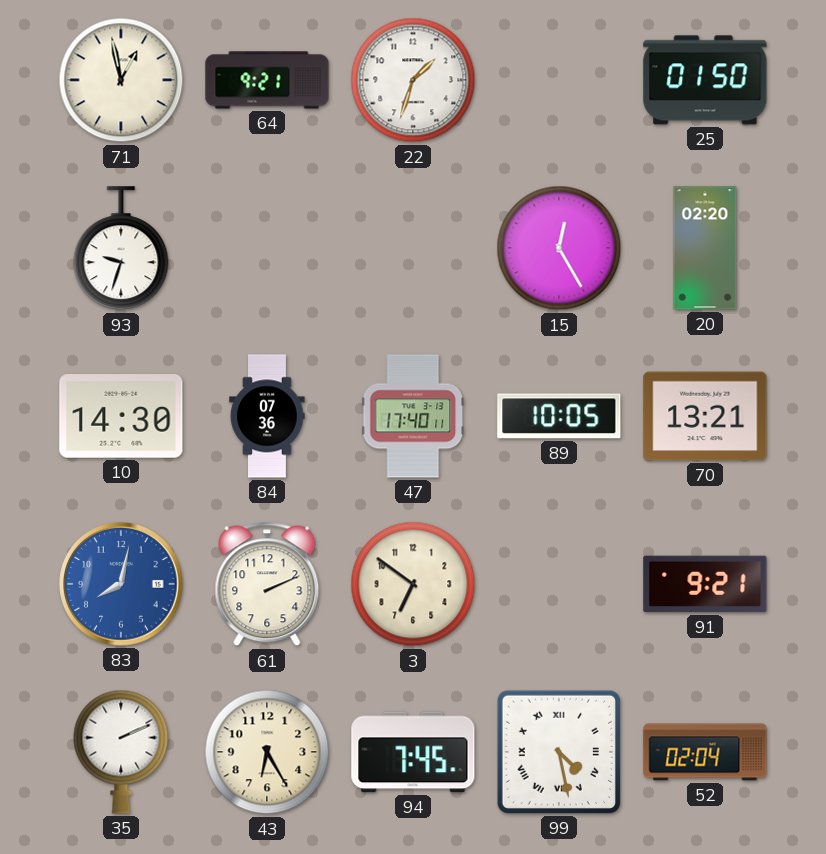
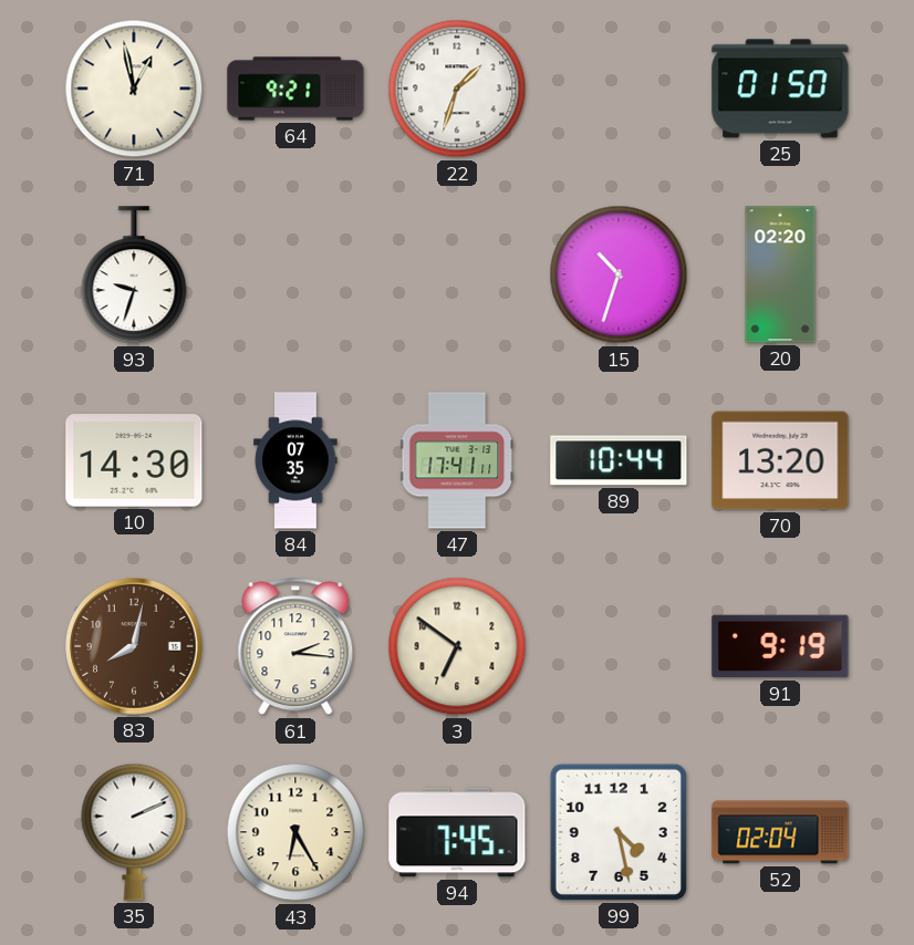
15: 12:25 -> 10:33 (619, 274)
84: 07:36 -> 07:35 (295, 460)
47: 17:40 -> 17:41 (457, 460)
89: 10:05 -> 10:44 (619, 460)
70: 13:21 -> 13:20 (780, 460)
83 dial: blue -> brown (134, 646)
61: 2:11 -> 2:16 (295, 646)
91: 9:21 -> 9:19 (780, 646)
99 numerals: Roman -> Arabic (619, 832)
